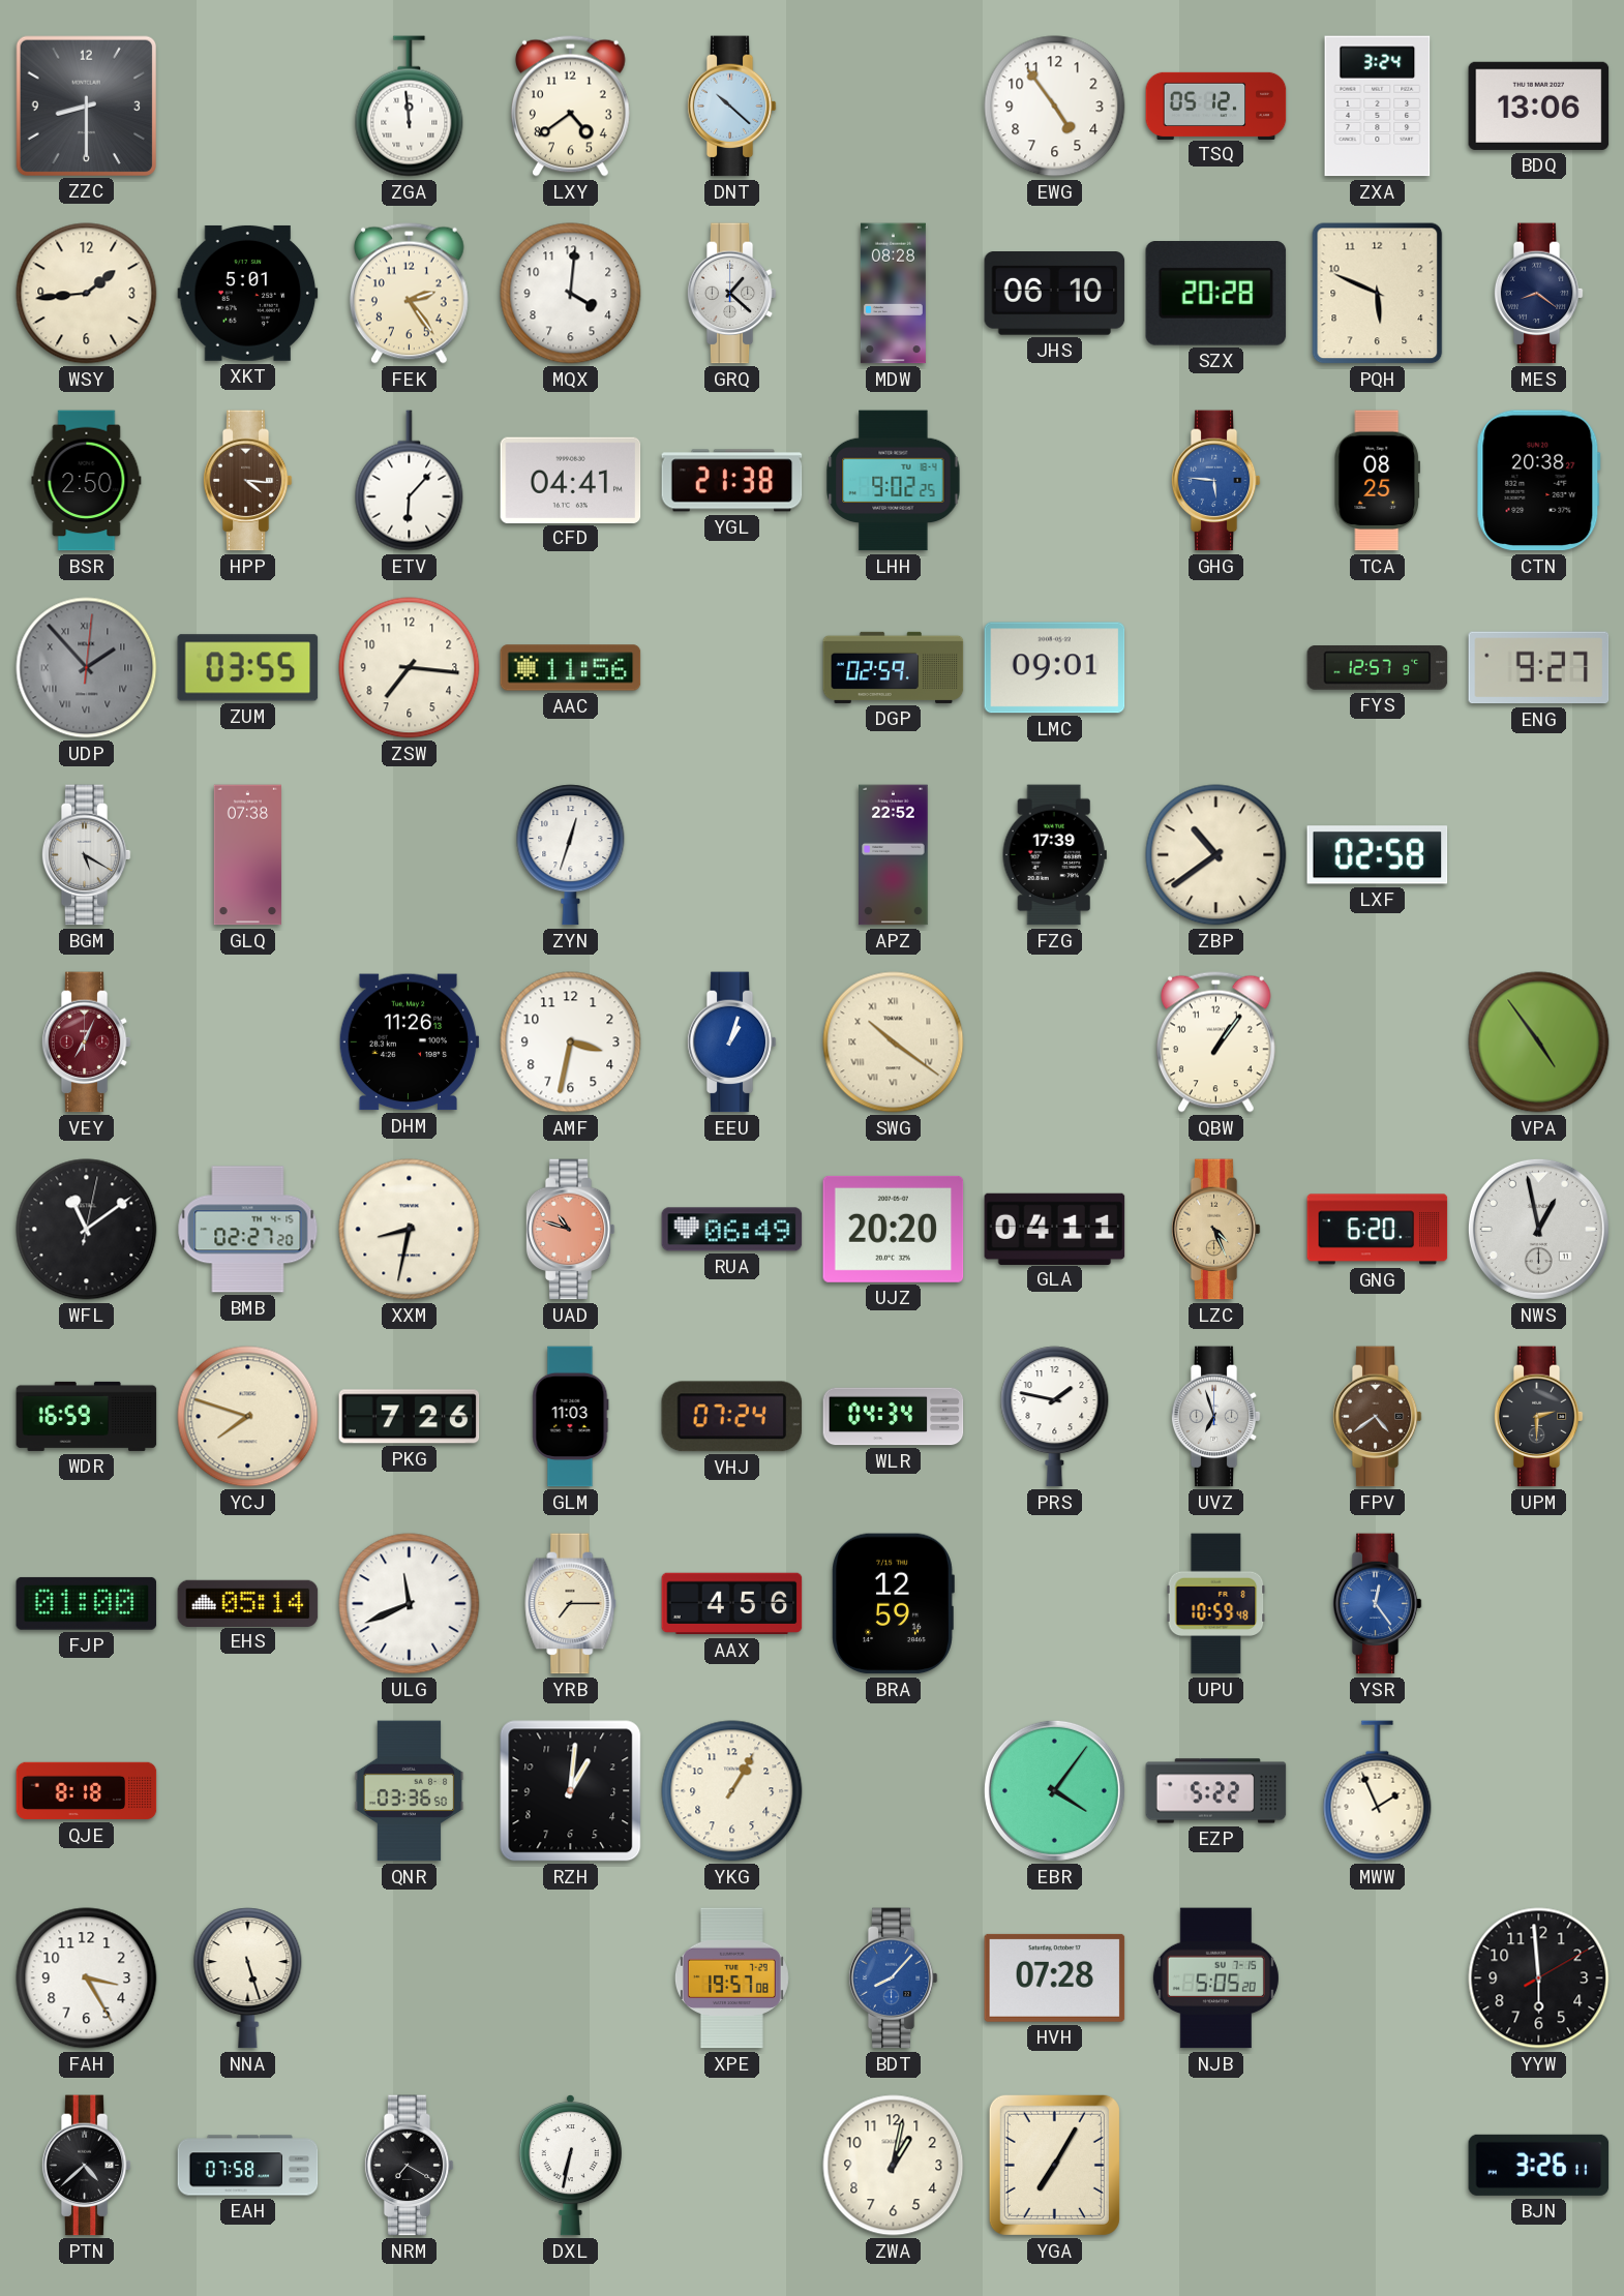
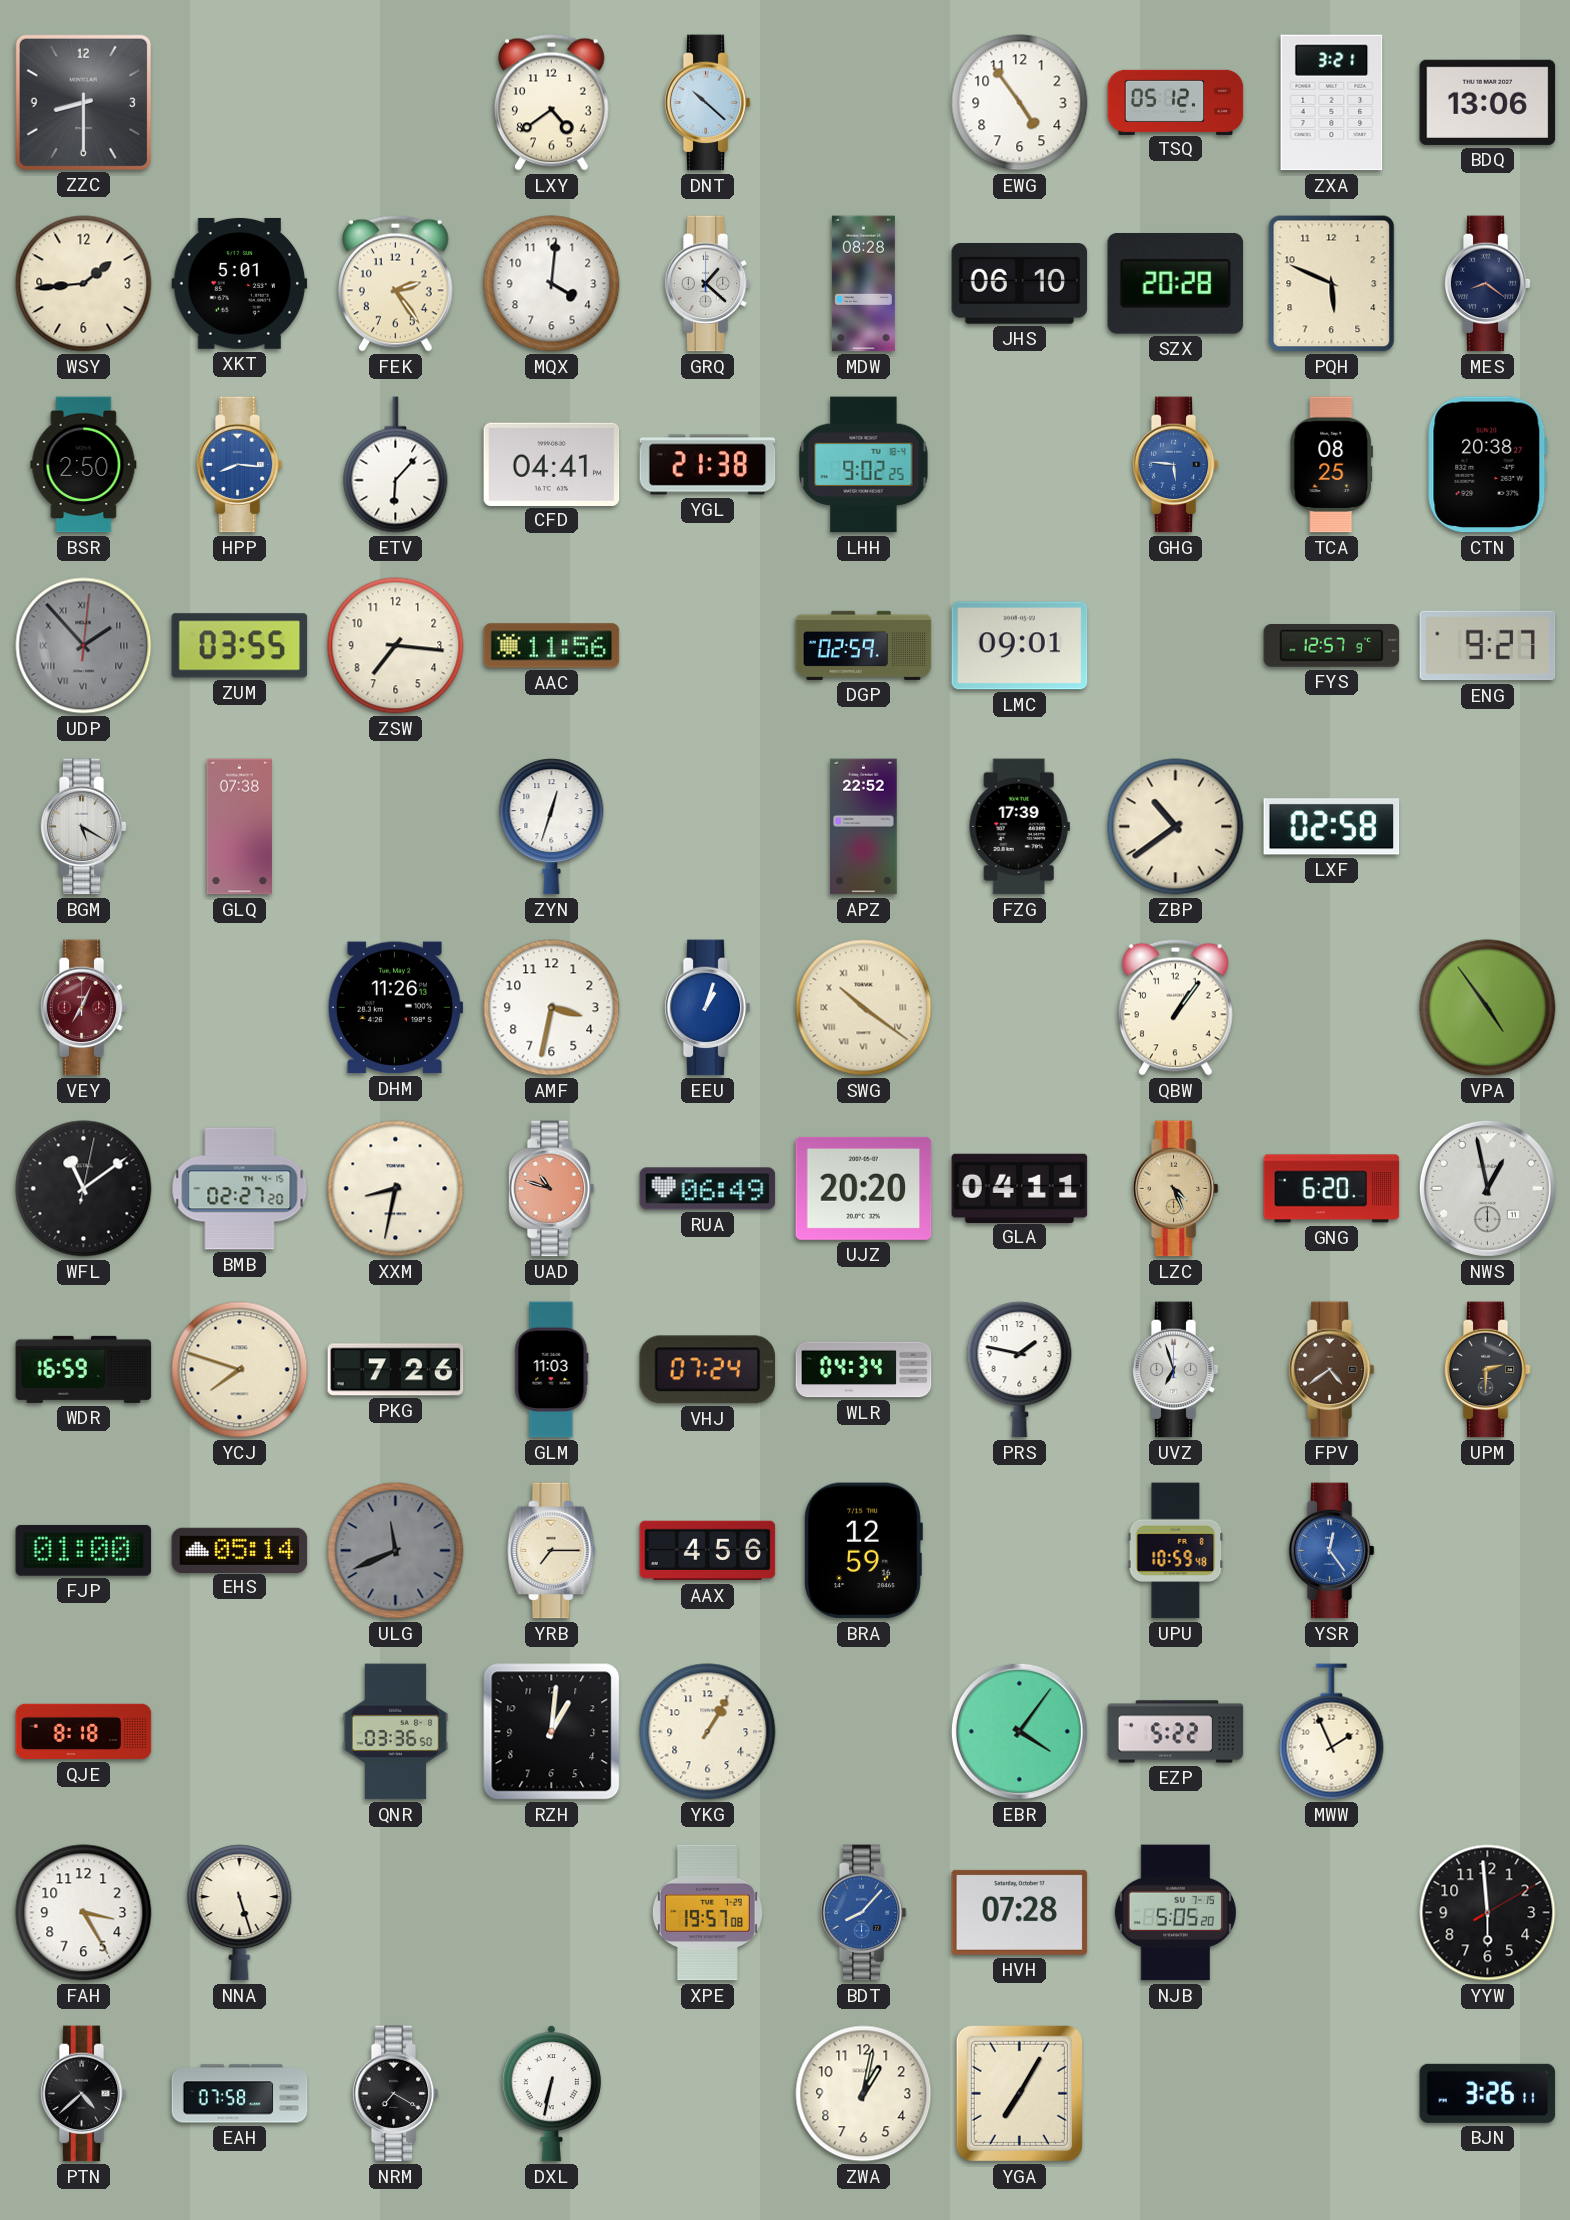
ZGA: 11:59 -> none (410, 107)
ZXA: 3:24 -> 3:21 (1332, 103)
HPP: 4:16 -> 8:16 (239, 465)
HPP dial: brown -> blue (239, 465)
ULG dial: white -> grey (396, 1551)
